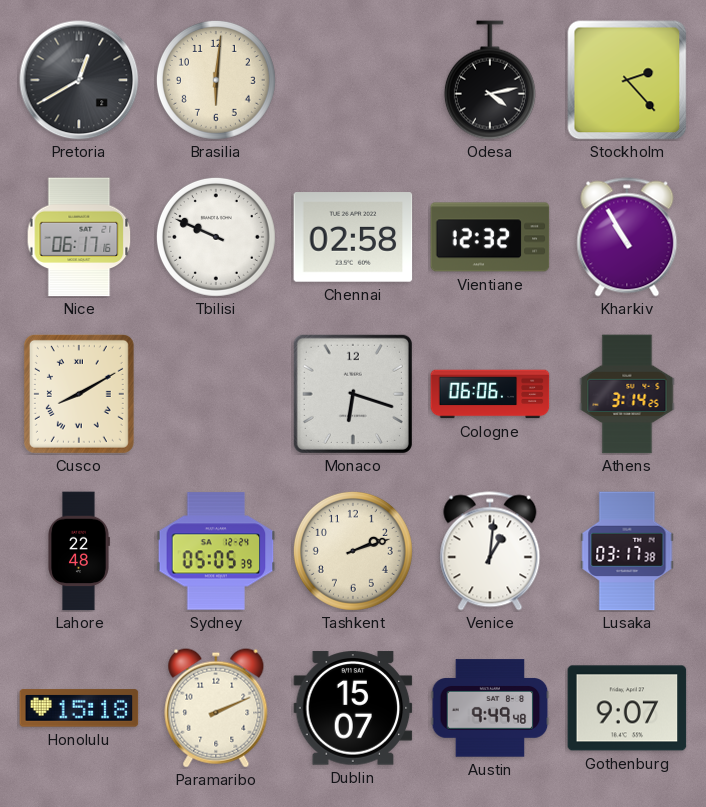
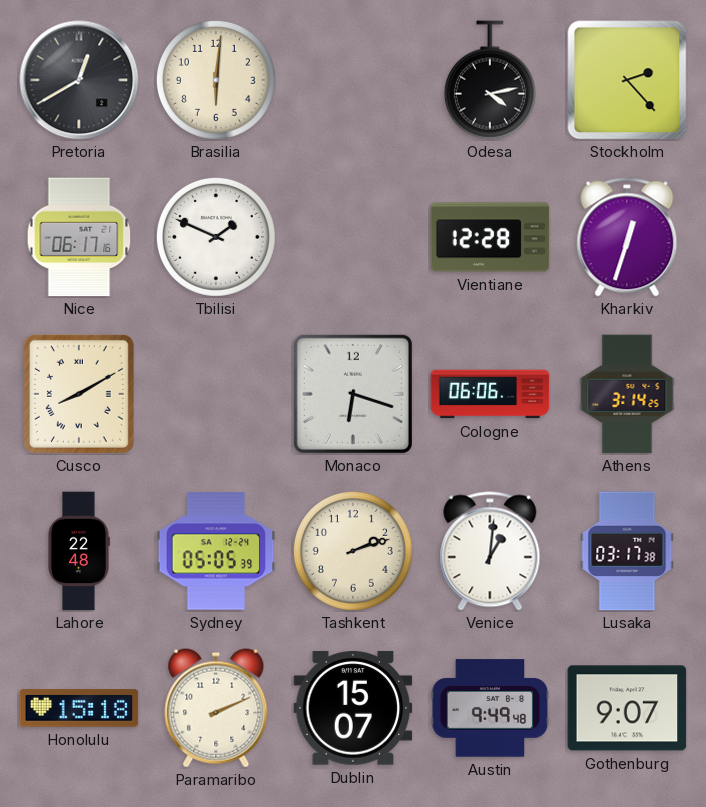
Tbilisi: 9:49 -> 1:49 (216, 237)
Chennai: 02:58 -> none (353, 237)
Vientiane: 12:32 -> 12:28 (490, 237)
Kharkiv: 10:55 -> 12:33 (627, 237)
